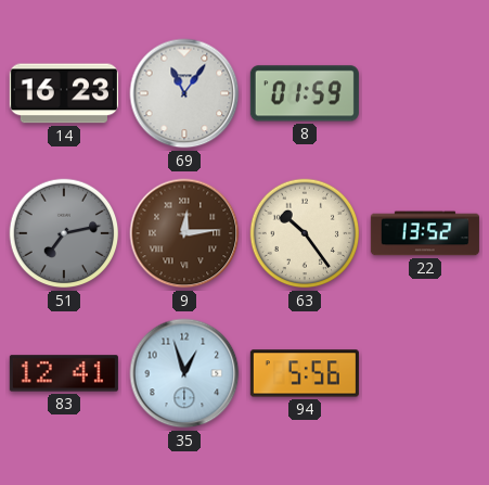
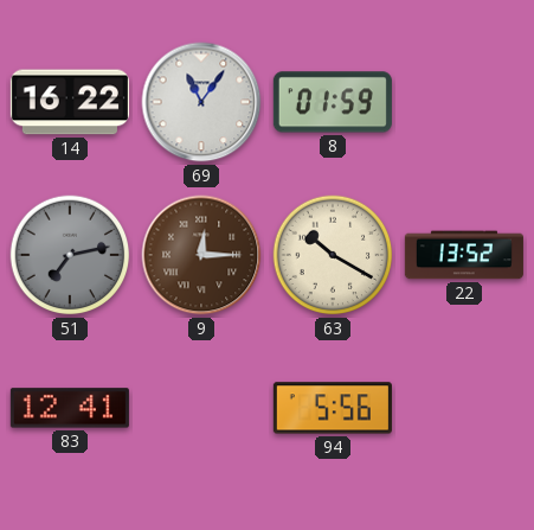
14: 16:23 -> 16:22 (70, 102)
9: 12:14 -> 12:15 (201, 255)
63: 10:24 -> 10:20 (333, 255)
35: 12:57 -> none (184, 373)
